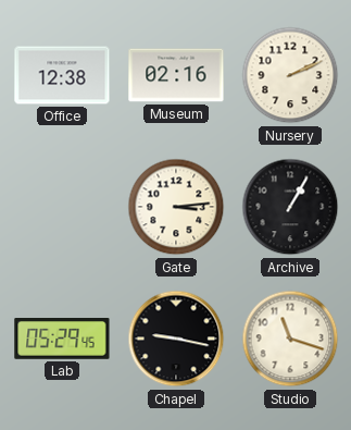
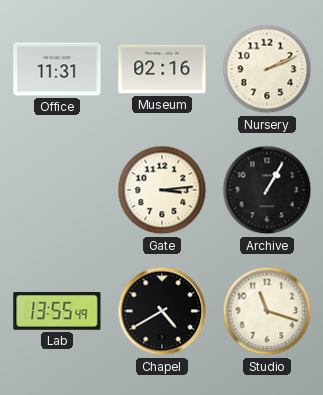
Office: 12:38 -> 11:31 (57, 69)
Lab: 05:29 -> 13:55 (57, 312)
Chapel: 9:17 -> 4:40 (162, 311)
